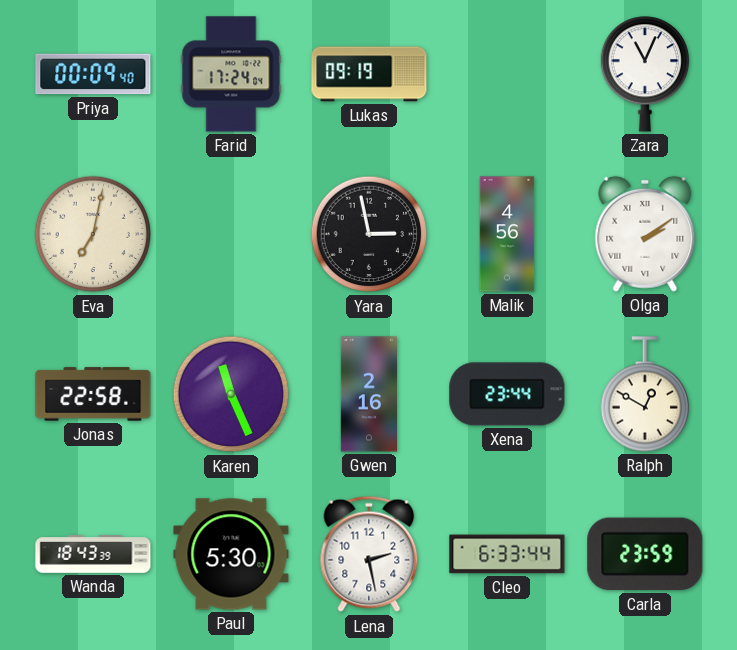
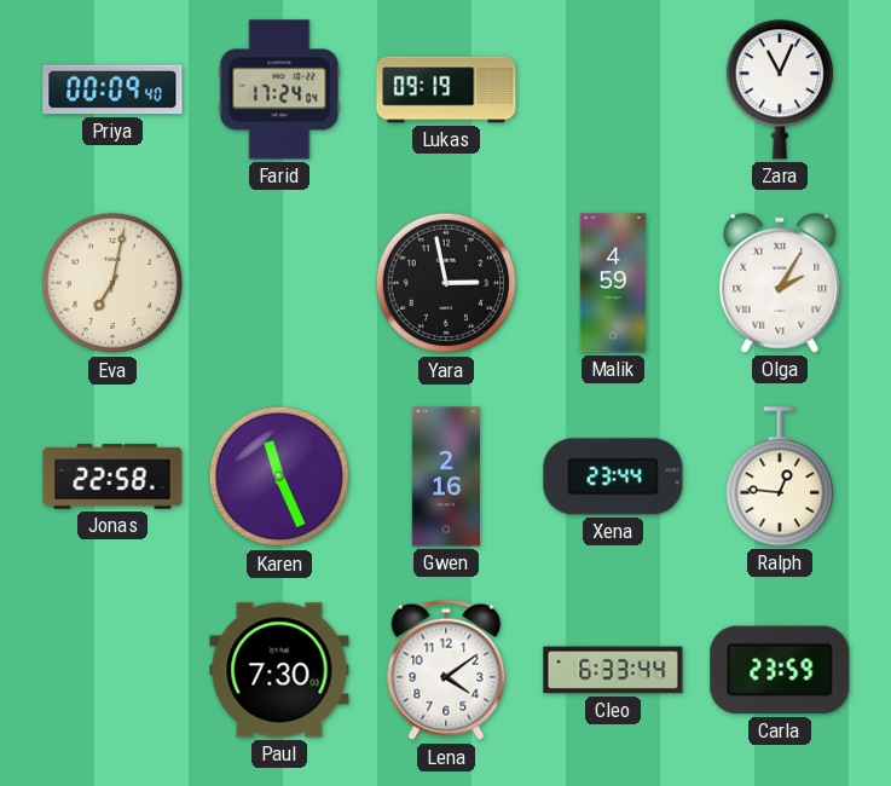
Malik: 4:56 -> 4:59 (613, 283)
Olga: 2:09 -> 2:05 (780, 283)
Ralph: 12:50 -> 12:46 (779, 476)
Wanda: 18:43 -> none (93, 554)
Paul: 5:30 -> 7:30 (279, 670)
Lena: 2:28 -> 4:09 (446, 670)
